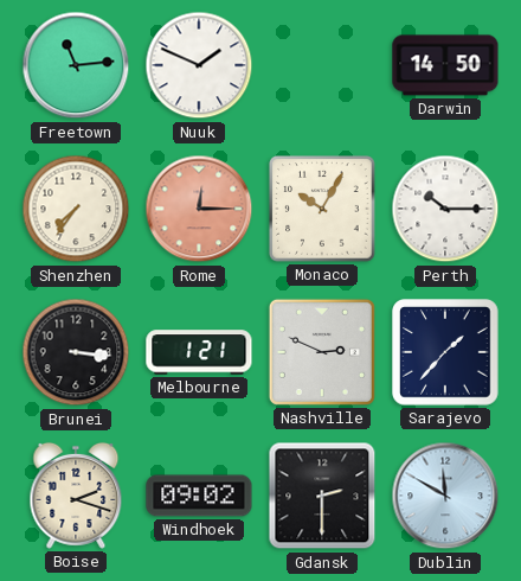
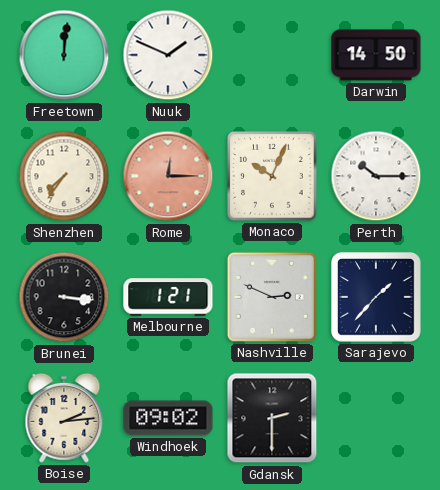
Freetown: 11:14 -> 12:01 (64, 55)
Monaco: 10:05 -> 10:04 (272, 176)
Boise: 2:18 -> 2:14 (64, 418)
Dublin: 11:50 -> none (445, 496)
